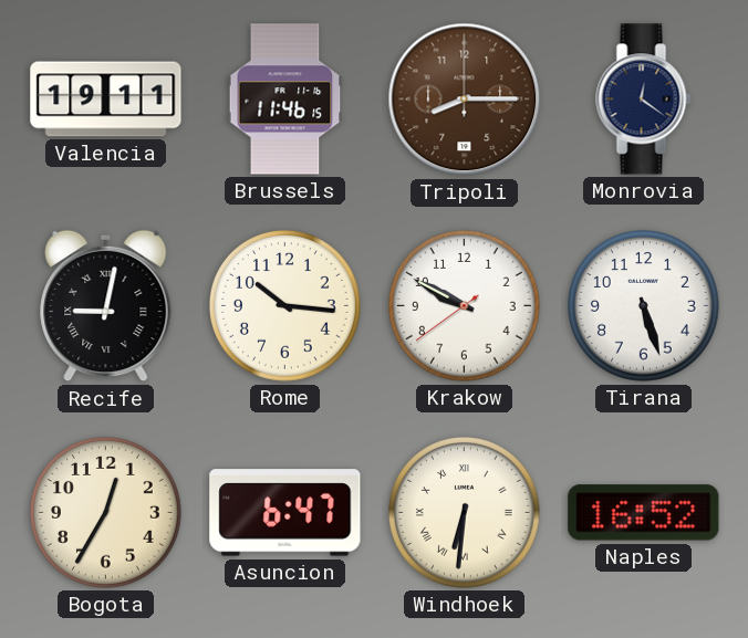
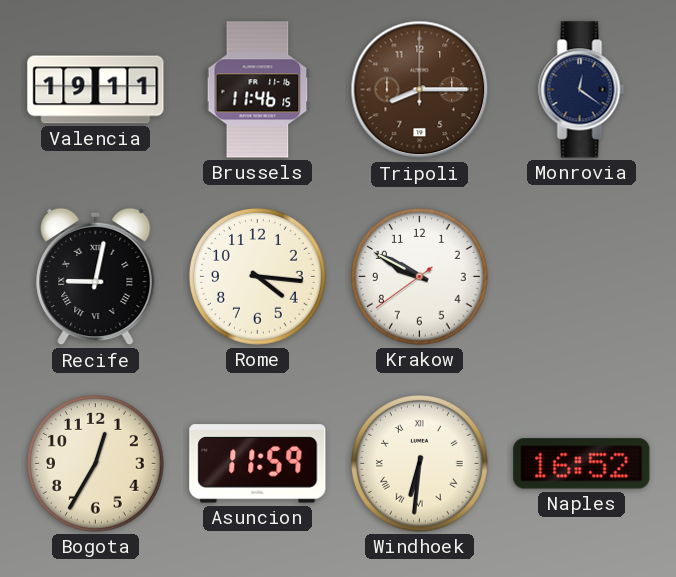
Rome: 10:16 -> 4:16 (258, 277)
Tirana: 5:27 -> none (644, 306)
Asuncion: 6:47 -> 11:59 (258, 464)
